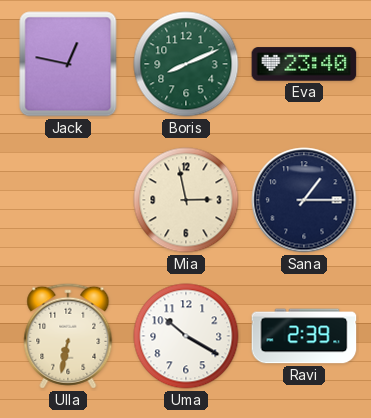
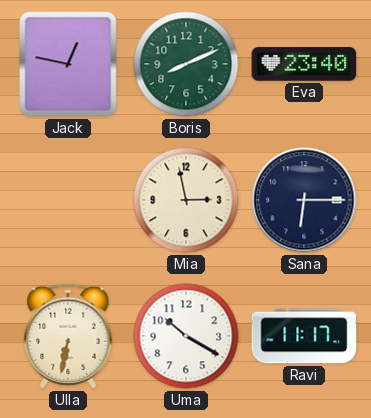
Sana: 1:15 -> 6:15 (304, 200)
Ravi: 2:39 -> 11:17 (304, 336)
